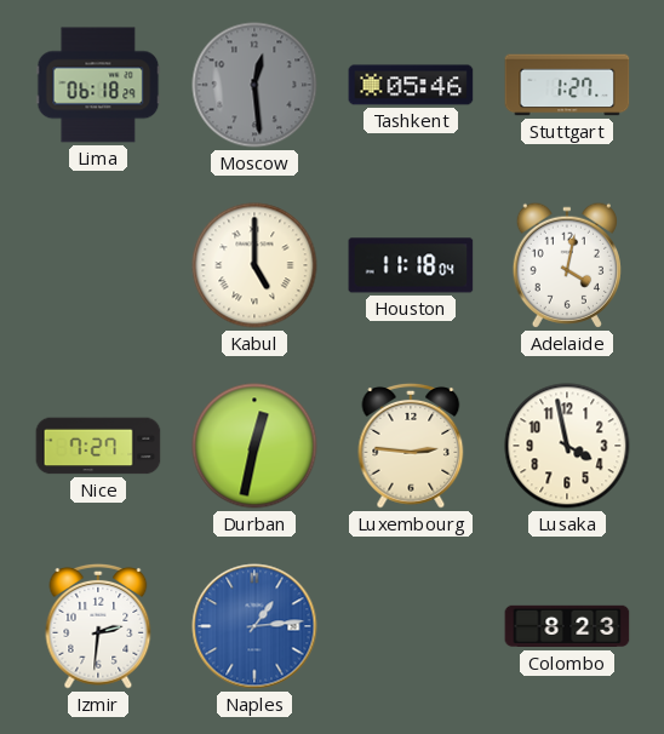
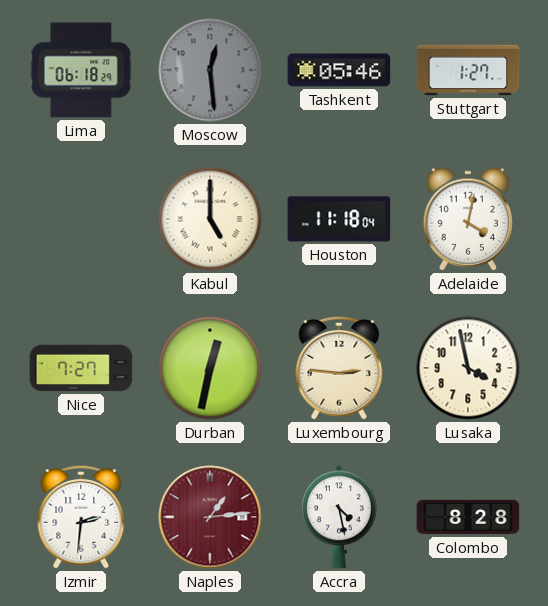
Naples dial: blue -> burgundy (210, 517)
Accra: none -> 4:28 (339, 517)
Colombo: 8:23 -> 8:28 (468, 517)
